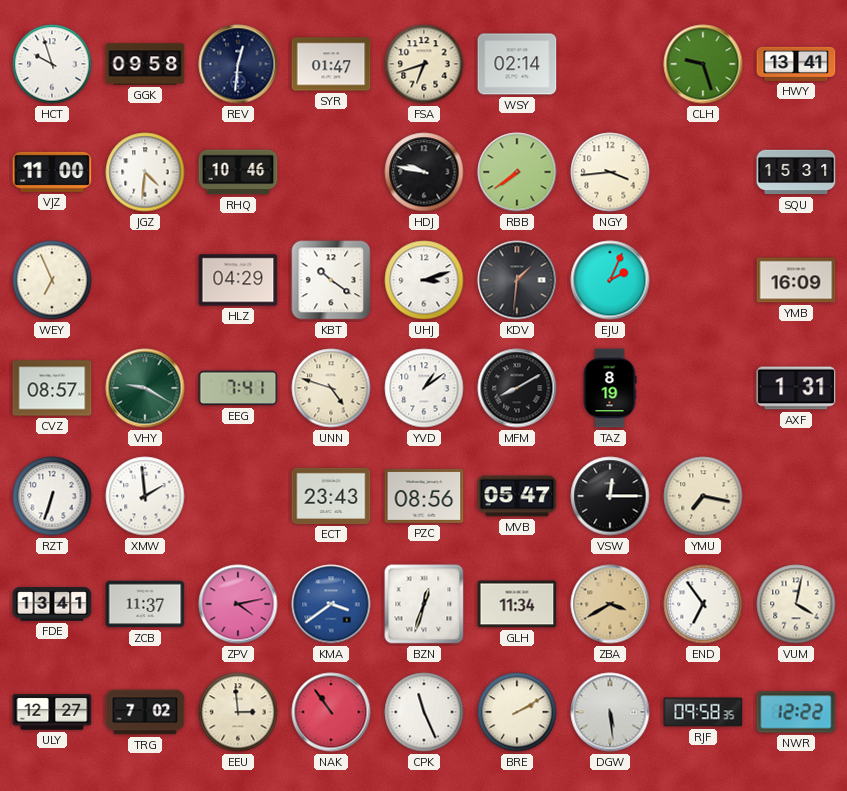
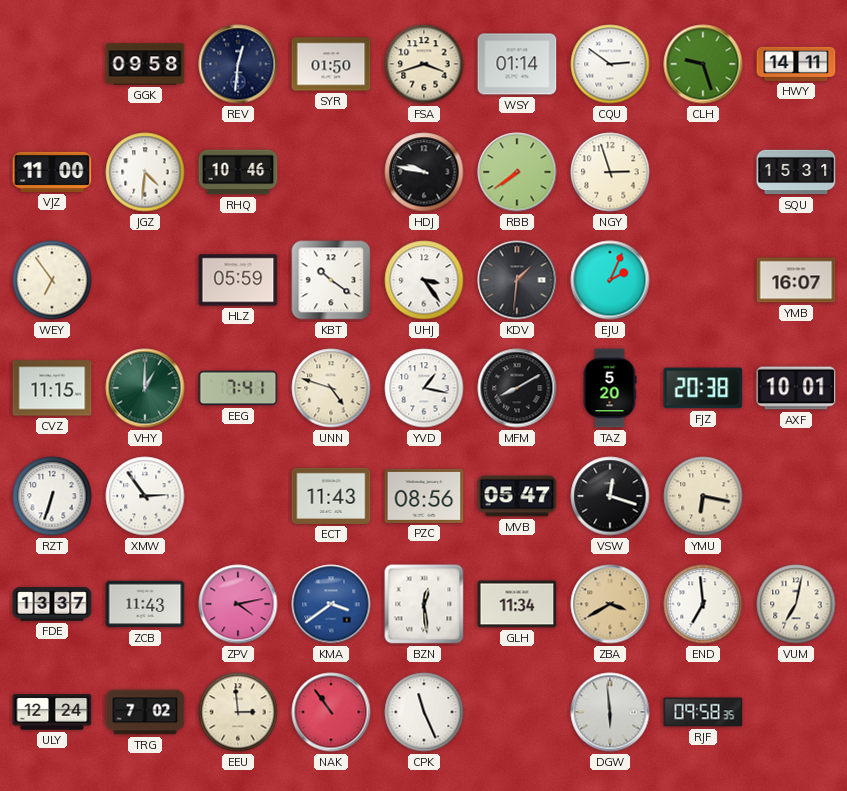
HCT: 9:57 -> none (52, 64)
SYR: 01:47 -> 01:50 (331, 64)
FSA: 6:42 -> 3:42 (424, 64)
WSY: 02:14 -> 01:14 (517, 64)
CQU: none -> 2:51 (610, 64)
HWY: 13:41 -> 14:11 (796, 64)
NGY: 3:44 -> 2:57 (610, 172)
WEY: 6:56 -> 6:54 (52, 280)
HLZ: 04:29 -> 05:59 (238, 280)
UHJ: 3:12 -> 3:24 (424, 280)
YMB: 16:09 -> 16:07 (796, 280)
CVZ: 08:57 -> 11:15 (52, 388)
VHY: 9:20 -> 1:00 (145, 388)
YVD: 1:09 -> 1:17 (424, 388)
TAZ: 8:19 -> 5:20 (610, 388)
FJZ: none -> 20:38 (703, 388)
AXF: 1:31 -> 10:01 (796, 388)
XMW: 1:59 -> 2:54 (145, 496)
ECT: 23:43 -> 11:43 (331, 496)
VSW: 12:15 -> 12:18 (610, 496)
YMU: 7:17 -> 6:17 (703, 496)
FDE: 13:41 -> 13:37 (52, 604)
ZCB: 11:37 -> 11:43 (145, 604)
BZN: 12:33 -> 12:29 (424, 604)
END: 6:54 -> 6:59 (703, 604)
VUM: 4:02 -> 7:02 (796, 604)
ULY: 12:27 -> 12:24 (52, 712)
BRE: 2:10 -> none (517, 712)
DGW: 5:29 -> 5:59 (610, 712)
NWR: 12:22 -> none (796, 712)
